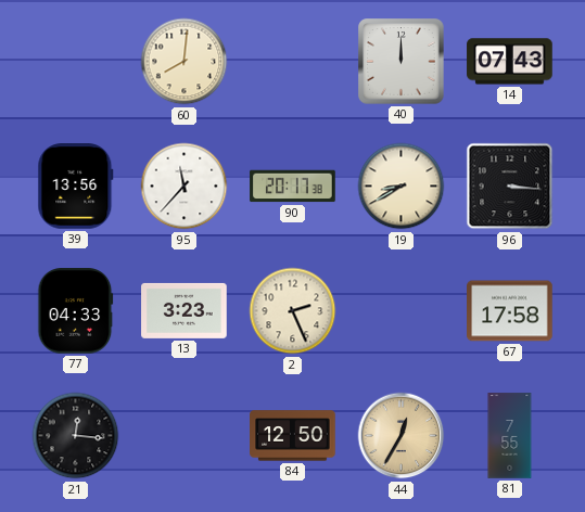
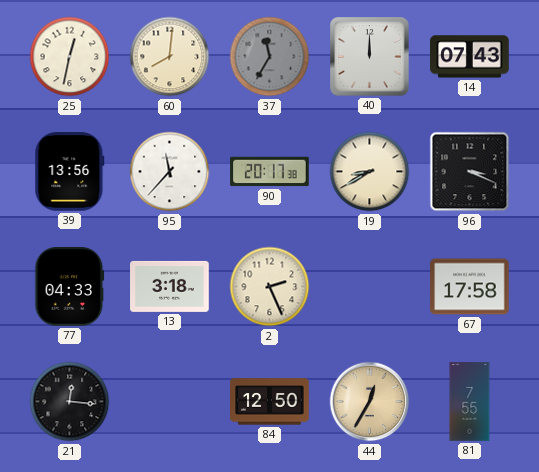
25: none -> 12:32 (70, 57)
37: none -> 11:35 (270, 57)
96: 3:16 -> 3:19 (470, 172)
13: 3:23 -> 3:18 (170, 286)
